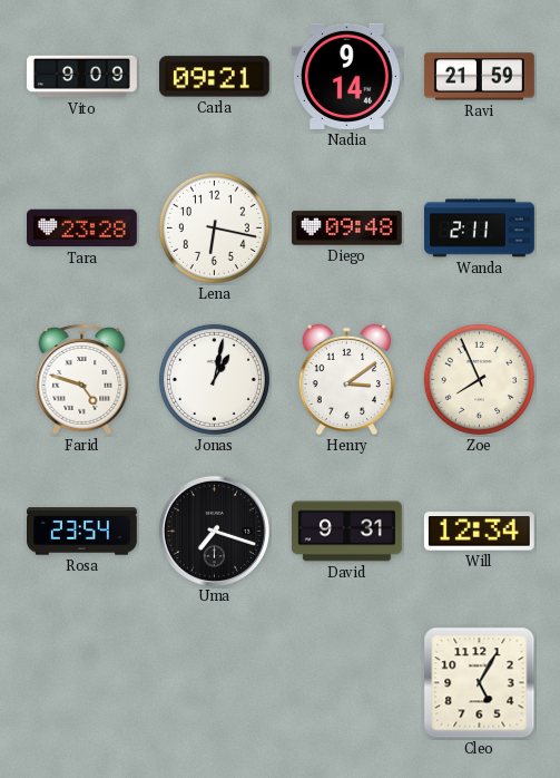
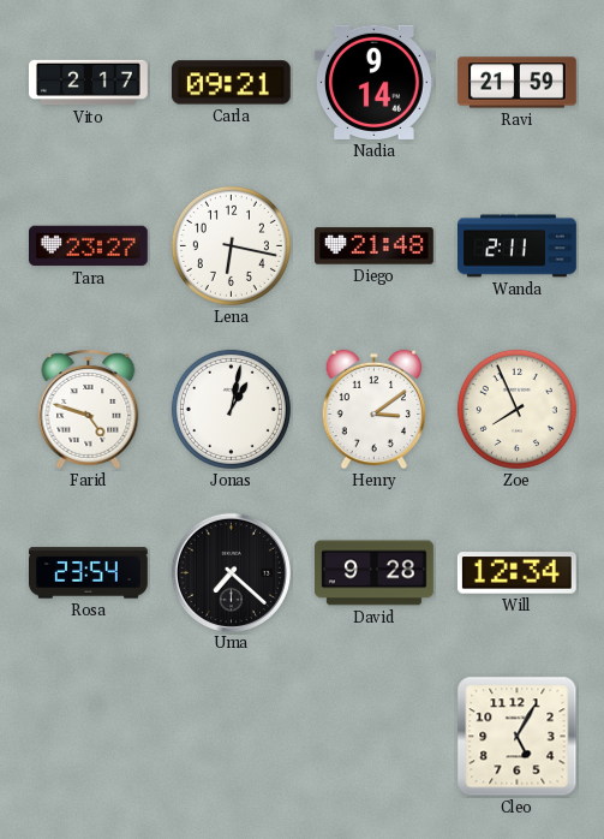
Vito: 9:09 -> 2:17 (89, 83)
Tara: 23:28 -> 23:27 (89, 246)
Diego: 09:48 -> 21:48 (375, 246)
Uma: 7:18 -> 7:22 (231, 572)
David: 9:31 -> 9:28 (375, 573)
